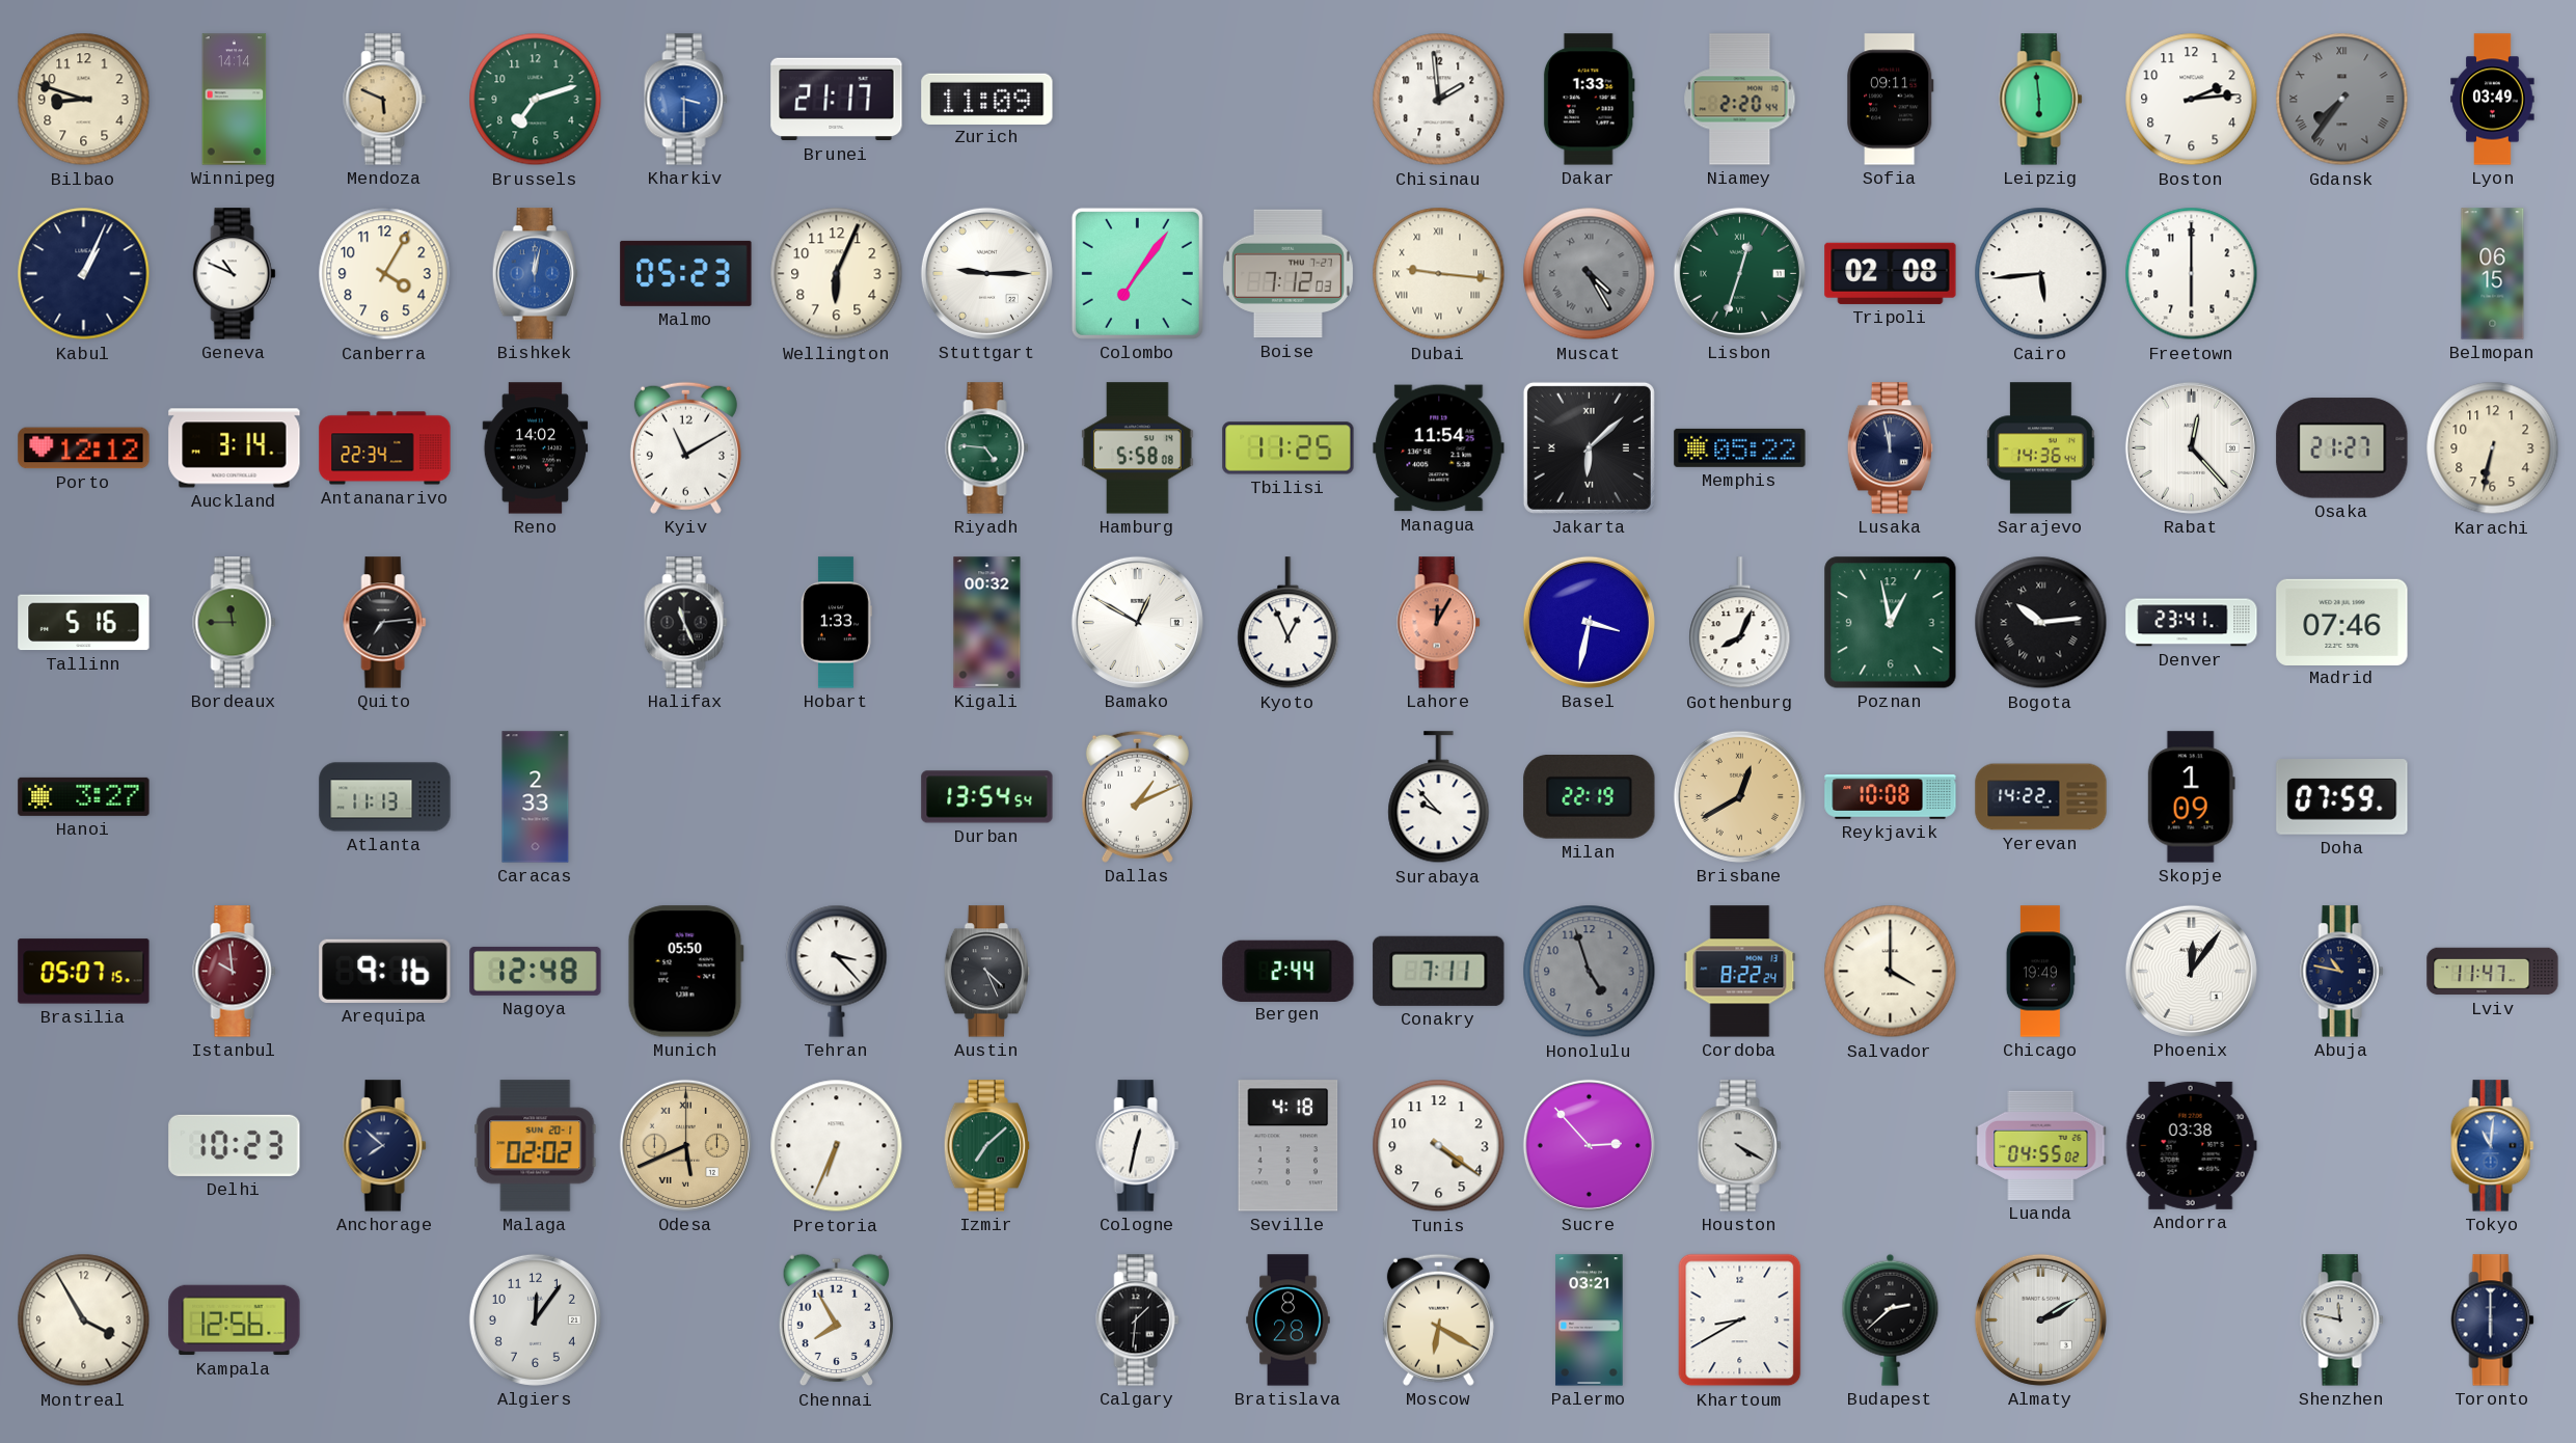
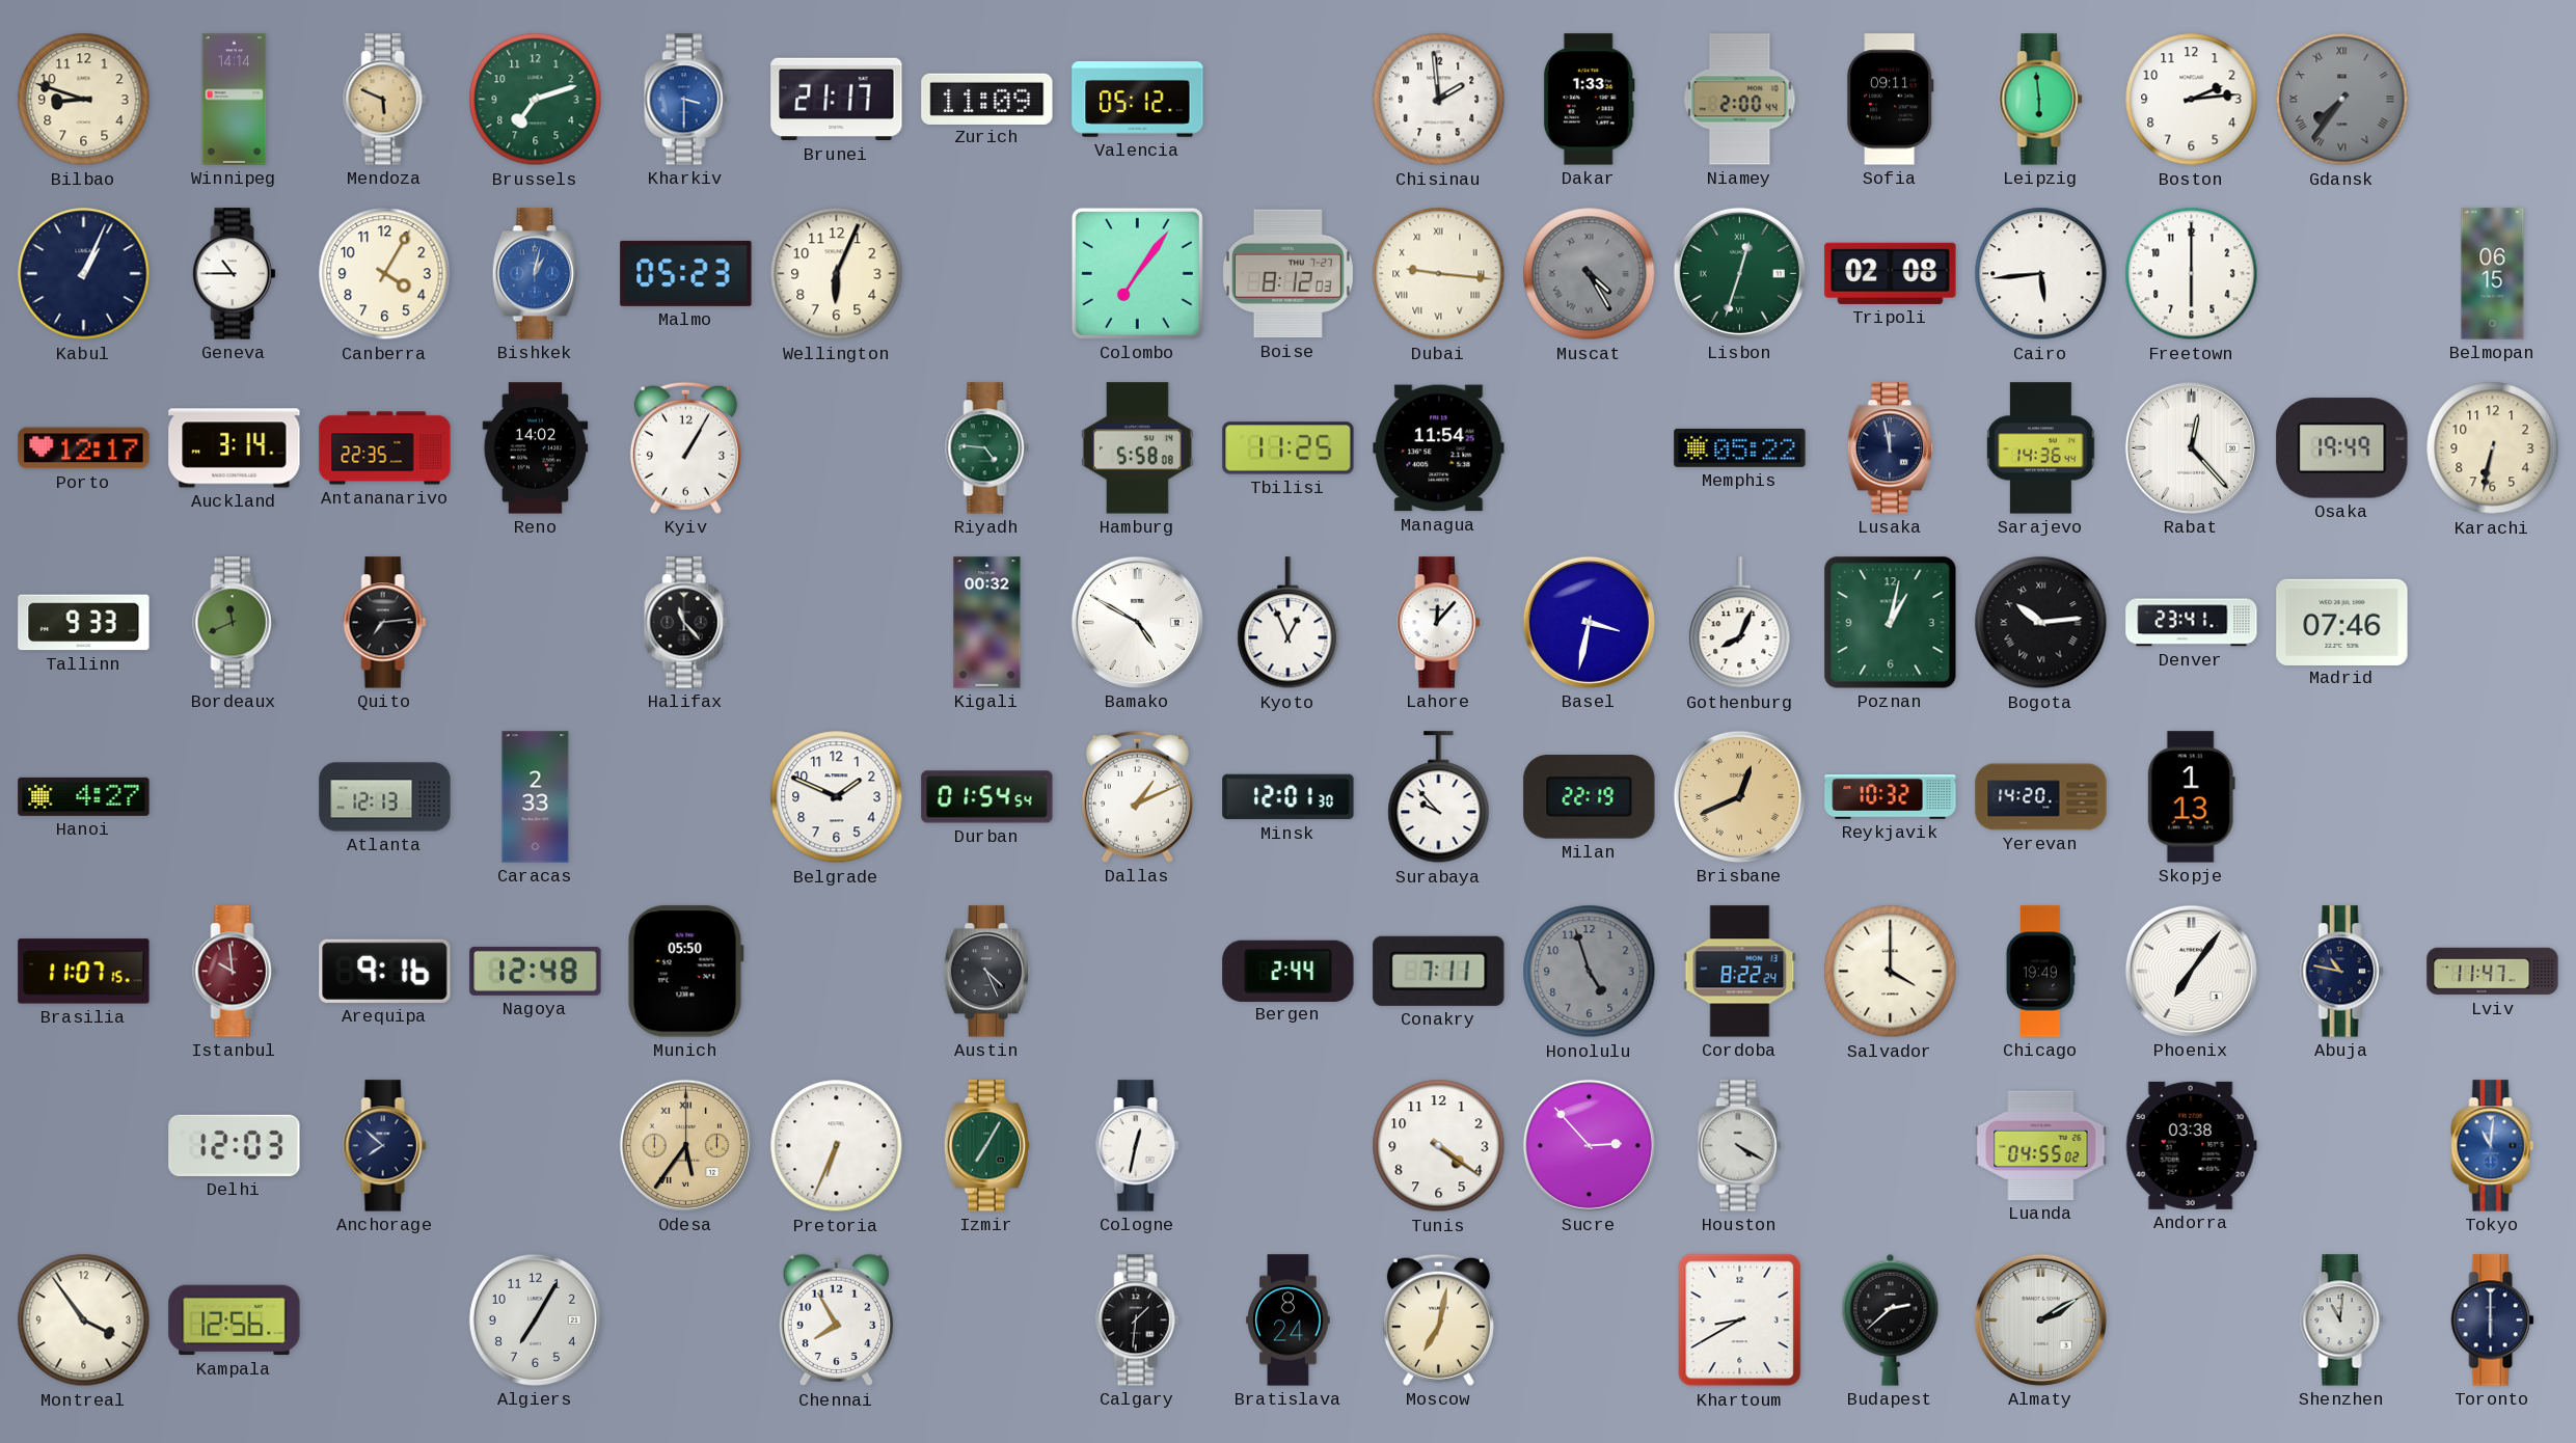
Valencia: none -> 05:12 (1138, 100)
Niamey: 2:20 -> 2:00 (1740, 100)
Lyon: 03:49 -> none (2493, 100)
Geneva: 10:49 -> 10:45 (235, 274)
Bishkek: 12:02 -> 1:02 (535, 274)
Stuttgart: 9:15 -> none (986, 273)
Boise: 7:12 -> 8:12 (1287, 274)
Porto: 12:12 -> 12:17 (84, 448)
Antananarivo: 22:34 -> 22:35 (385, 448)
Kyiv: 11:10 -> 1:05 (685, 447)
Jakarta: 6:08 -> none (1589, 447)
Osaka: 21:27 -> 19:49 (2342, 448)
Tallinn: 5:16 -> 9:33 (84, 623)
Bordeaux: 11:45 -> 11:41 (235, 623)
Halifax: 11:26 -> 11:23 (686, 623)
Hobart: 1:33 -> none (836, 623)
Bamako: 12:50 -> 4:50 (1137, 622)
Lahore: 12:05 -> 12:07 (1439, 623)
Lahore dial: salmon -> white (1439, 623)
Poznan: 12:58 -> 1:02 (1891, 623)
Hanoi: 3:27 -> 4:27 (84, 796)
Atlanta: 11:13 -> 12:13 (385, 797)
Belgrade: none -> 1:49 (837, 797)
Durban: 13:54 -> 01:54 (987, 797)
Minsk: none -> 12:01 (1289, 797)
Brisbane: 12:40 -> 12:41 (1739, 796)
Reykjavik: 10:08 -> 10:32 (1891, 797)
Yerevan: 14:22 -> 14:20 (2041, 797)
Skopje: 1:09 -> 1:13 (2191, 797)
Doha: 07:59 -> none (2342, 797)
Brasilia: 05:07 -> 11:07 (84, 972)
Tehran: 3:23 -> none (837, 971)
Phoenix: 12:06 -> 7:06 (2191, 971)
Delhi: 10:23 -> 12:03 (235, 1145)
Malaga: 02:02 -> none (536, 1146)
Odesa: 5:41 -> 5:36 (685, 1145)
Izmir: 7:08 -> 7:05 (986, 1146)
Seville: 4:18 -> none (1289, 1146)
Montreal: 3:55 -> 3:54 (84, 1321)
Algiers: 12:06 -> 7:05 (535, 1319)
Bratislava: 8:28 -> 8:24 (1289, 1321)
Moscow: 6:20 -> 7:02 (1438, 1319)
Palermo: 03:21 -> none (1590, 1321)
Shenzhen: 11:47 -> 11:01 (2342, 1321)
